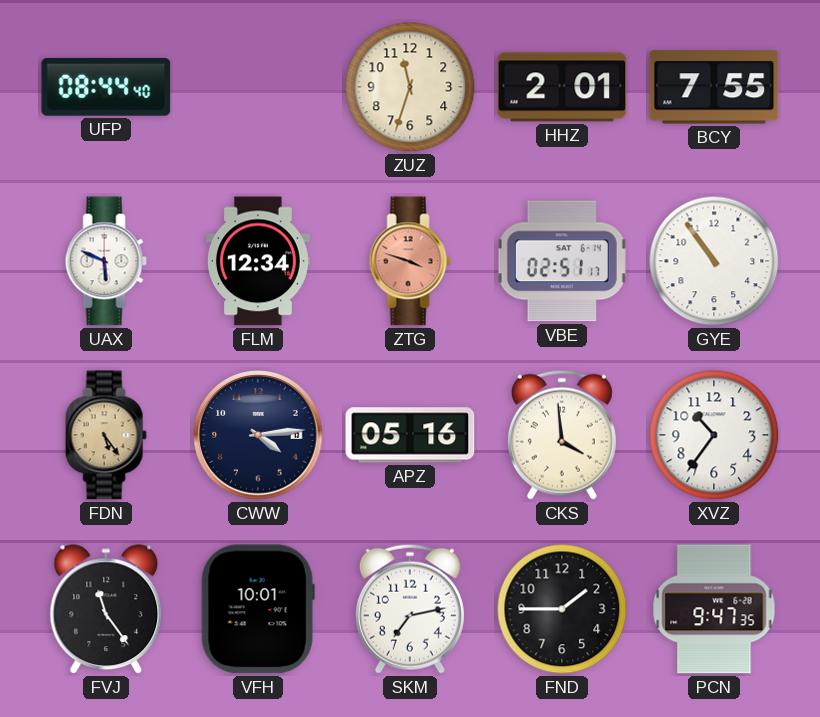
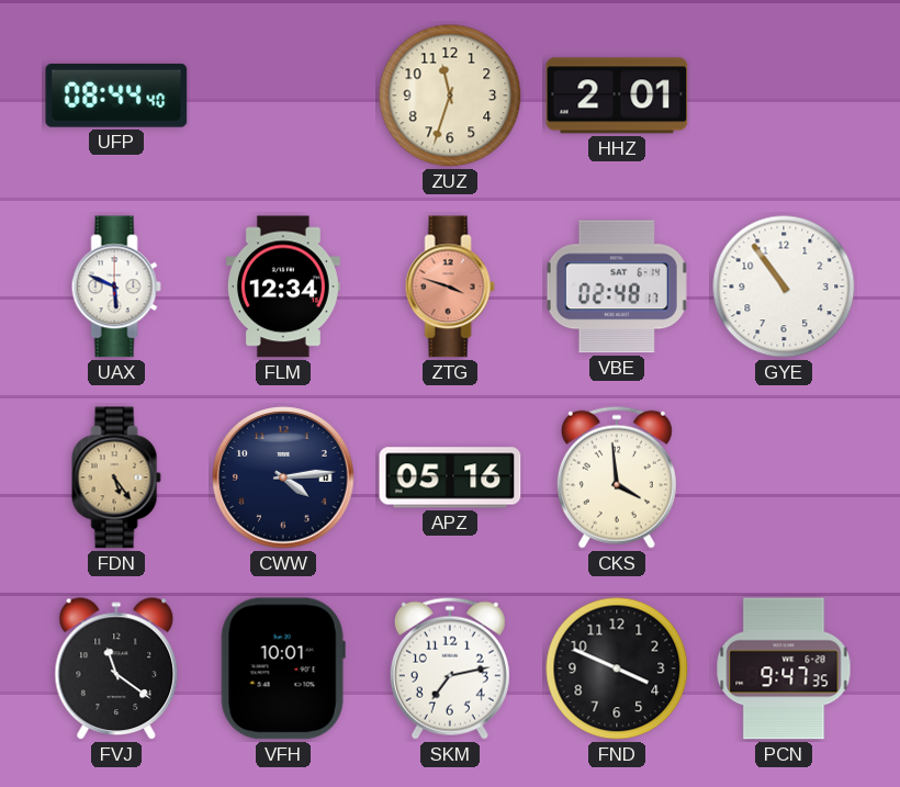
BCY: 7:55 -> none (714, 87)
VBE: 02:51 -> 02:48 (617, 286)
XVZ: 10:36 -> none (714, 435)
FVJ: 11:24 -> 11:21 (116, 670)
FND: 1:45 -> 3:49 (617, 668)
